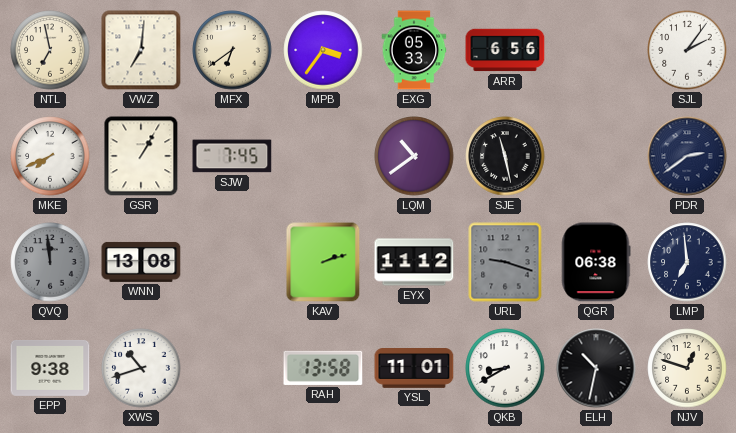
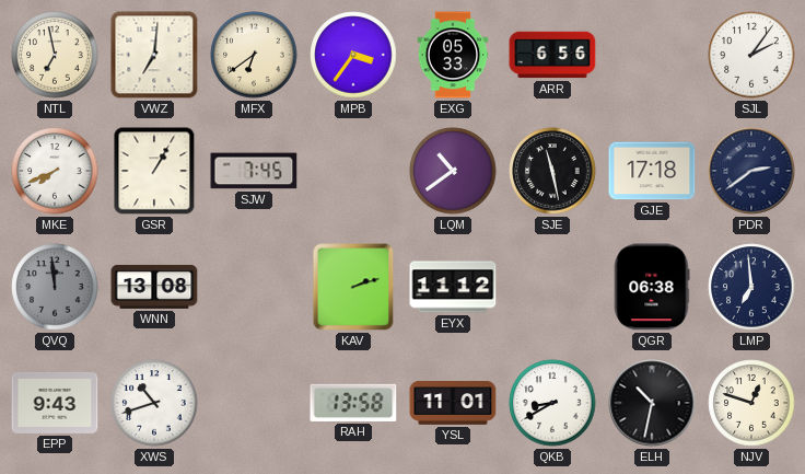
GJE: none -> 17:18 (652, 171)
URL: 9:18 -> none (505, 262)
EPP: 9:38 -> 9:43 (55, 403)
